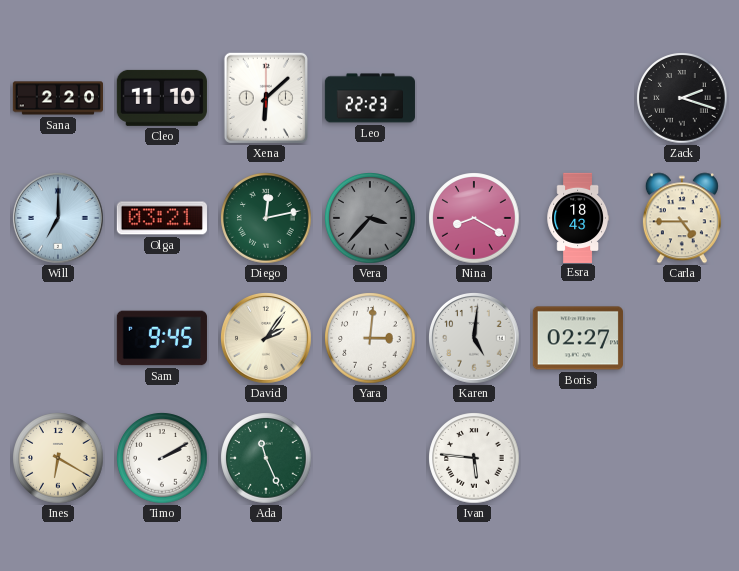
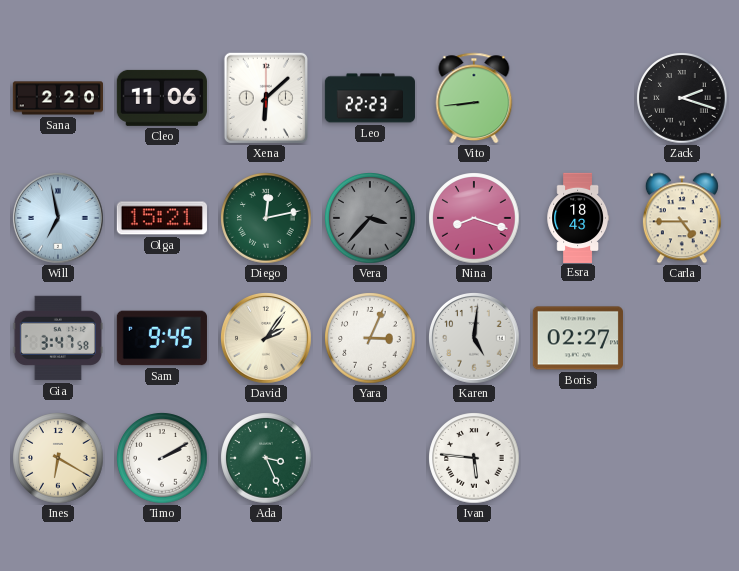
Cleo: 11:10 -> 11:06 (162, 98)
Vito: none -> 8:44 (474, 98)
Will: 7:00 -> 6:58 (59, 219)
Olga: 03:21 -> 15:21 (162, 218)
Nina: 8:20 -> 8:18 (474, 218)
Gia: none -> 3:47 (58, 338)
Yara: 3:01 -> 3:04 (370, 338)
Ada: 11:26 -> 3:26 (266, 458)
